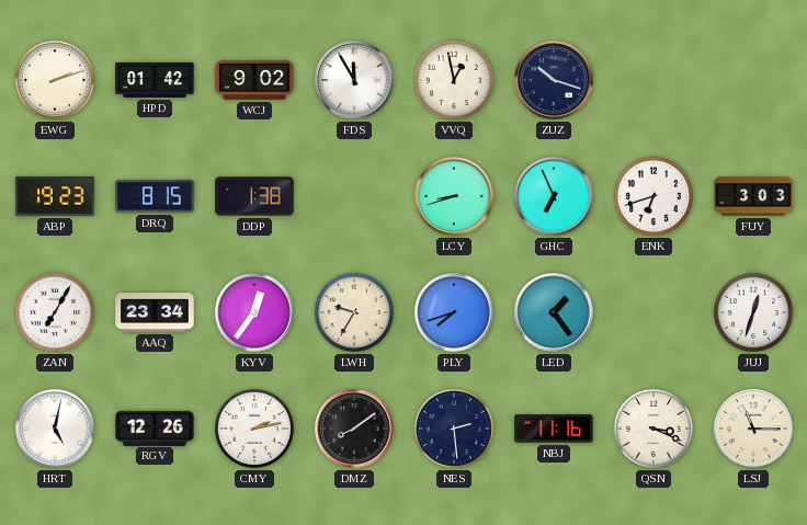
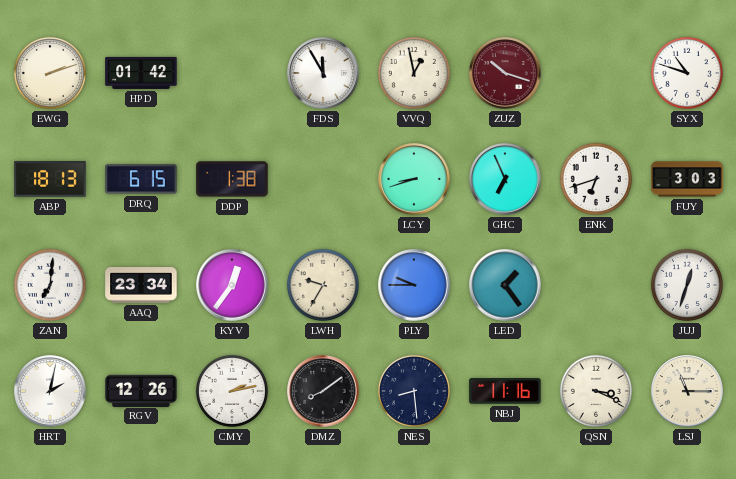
WCJ: 9:02 -> none (254, 81)
ZUZ dial: navy -> burgundy (505, 73)
SYX: none -> 10:48 (687, 73)
ABP: 19:23 -> 18:13 (50, 179)
DRQ: 8:15 -> 6:15 (141, 179)
ZAN: 7:05 -> 7:01 (50, 285)
PLY: 7:42 -> 9:45 (414, 285)
HRT: 5:02 -> 2:02 (50, 391)
NES: 2:29 -> 8:29 (414, 391)
